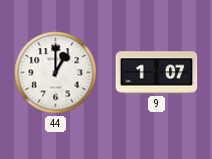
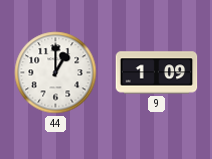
9: 1:07 -> 1:09 (157, 73)
